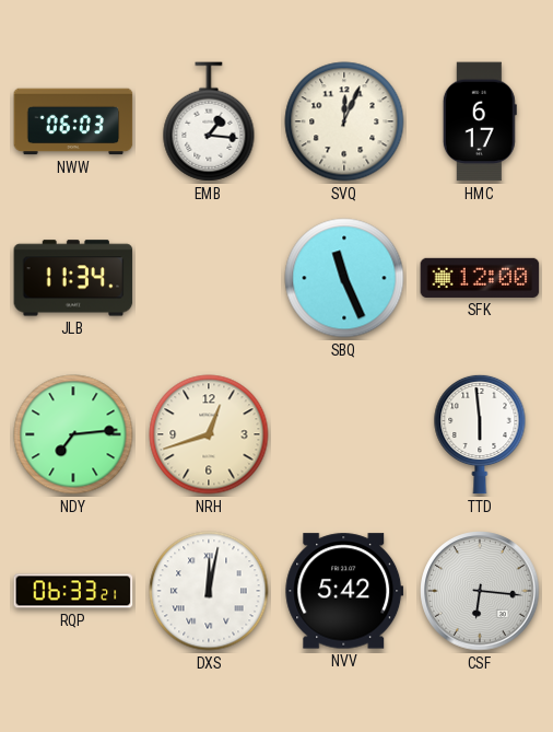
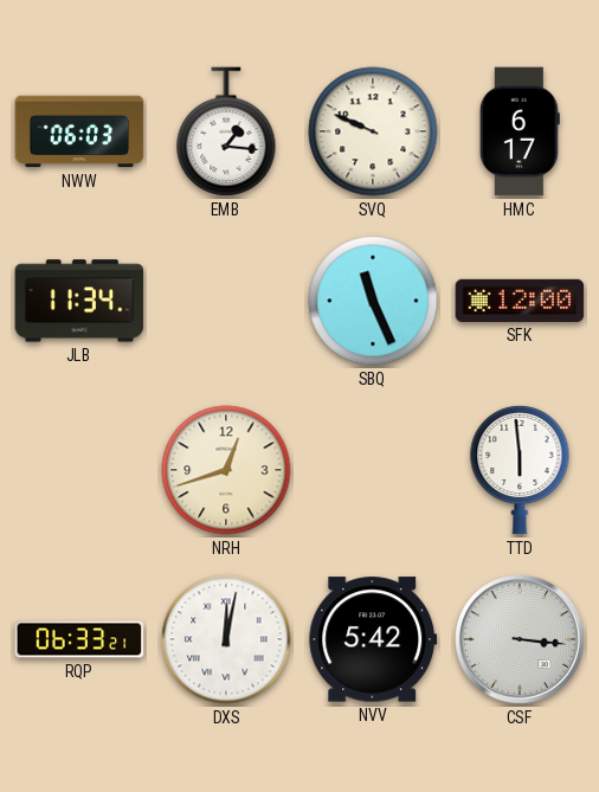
SVQ: 12:04 -> 9:49 (373, 131)
NDY: 7:14 -> none (73, 434)
CSF: 6:16 -> 3:16 (520, 639)
